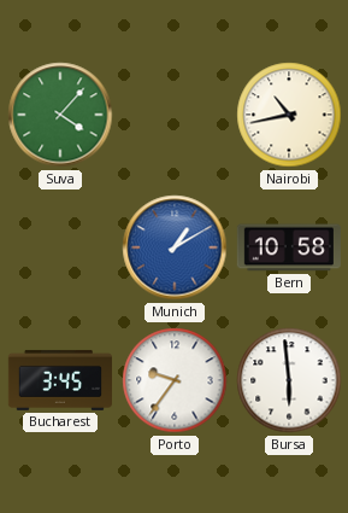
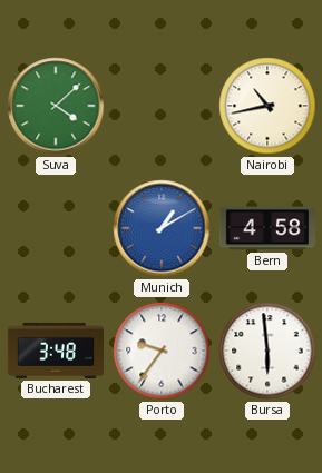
Suva: 4:07 -> 4:08 (56, 106)
Bern: 10:58 -> 4:58 (267, 228)
Bucharest: 3:45 -> 3:48 (55, 351)
